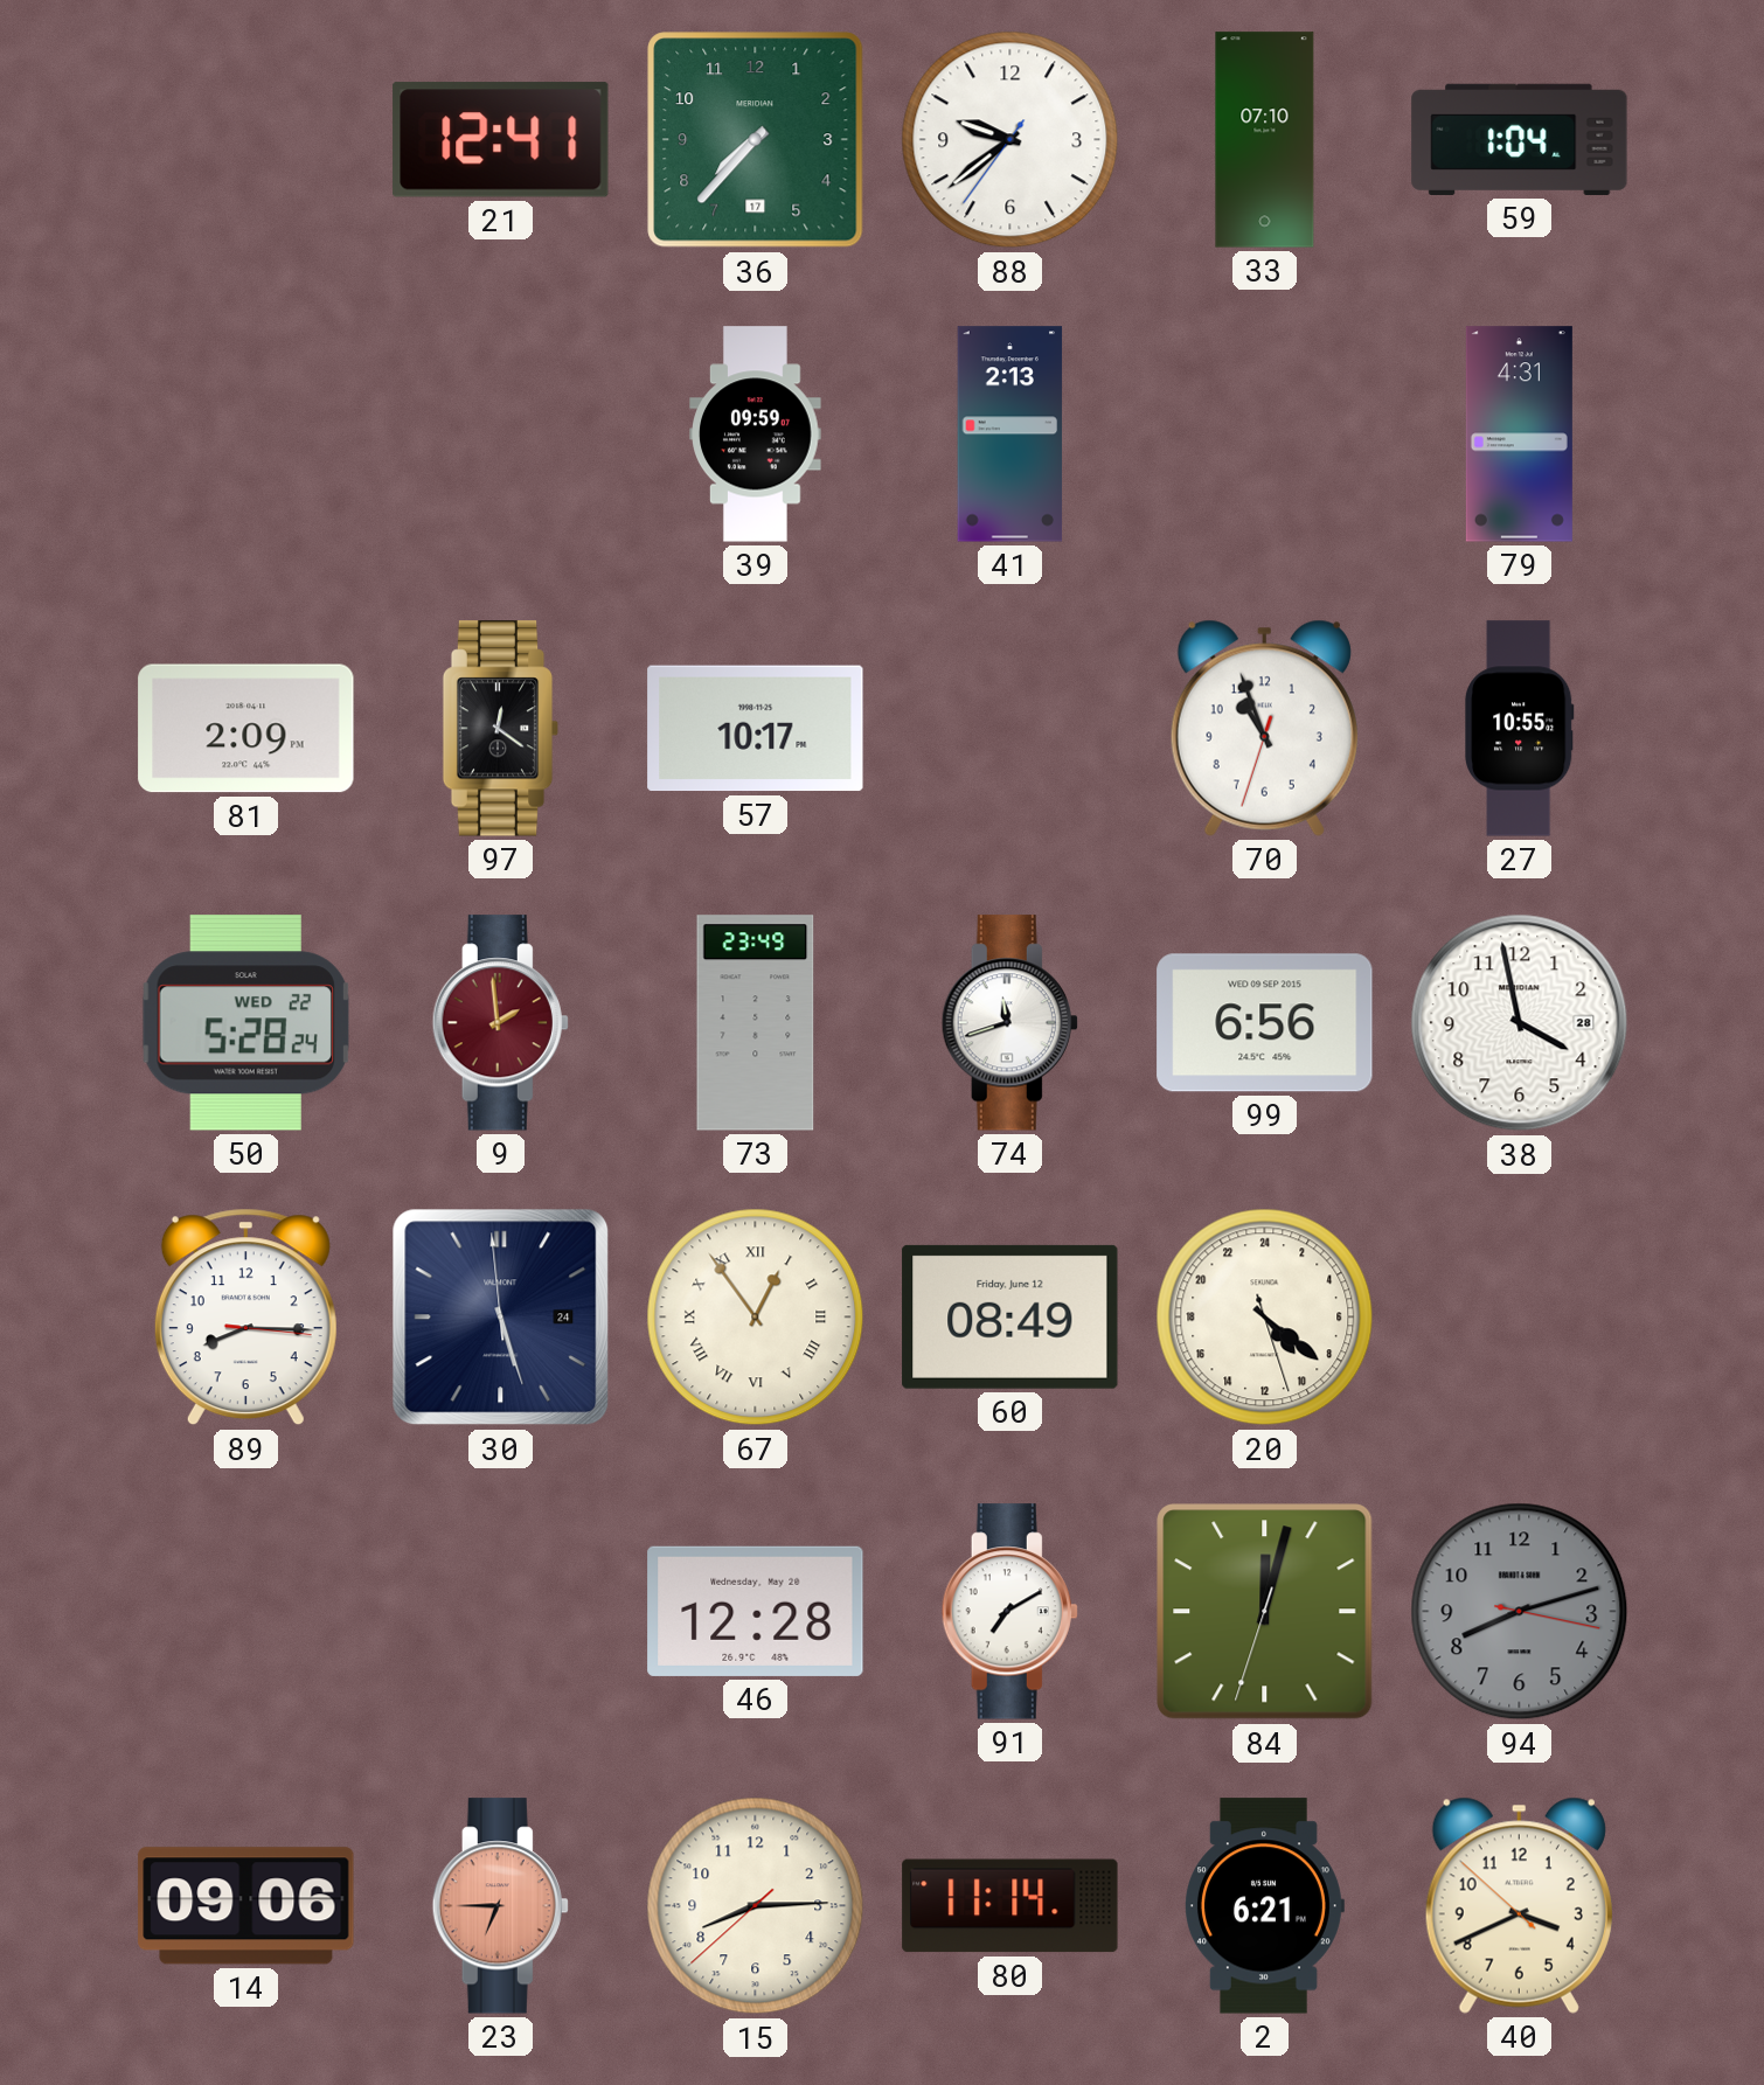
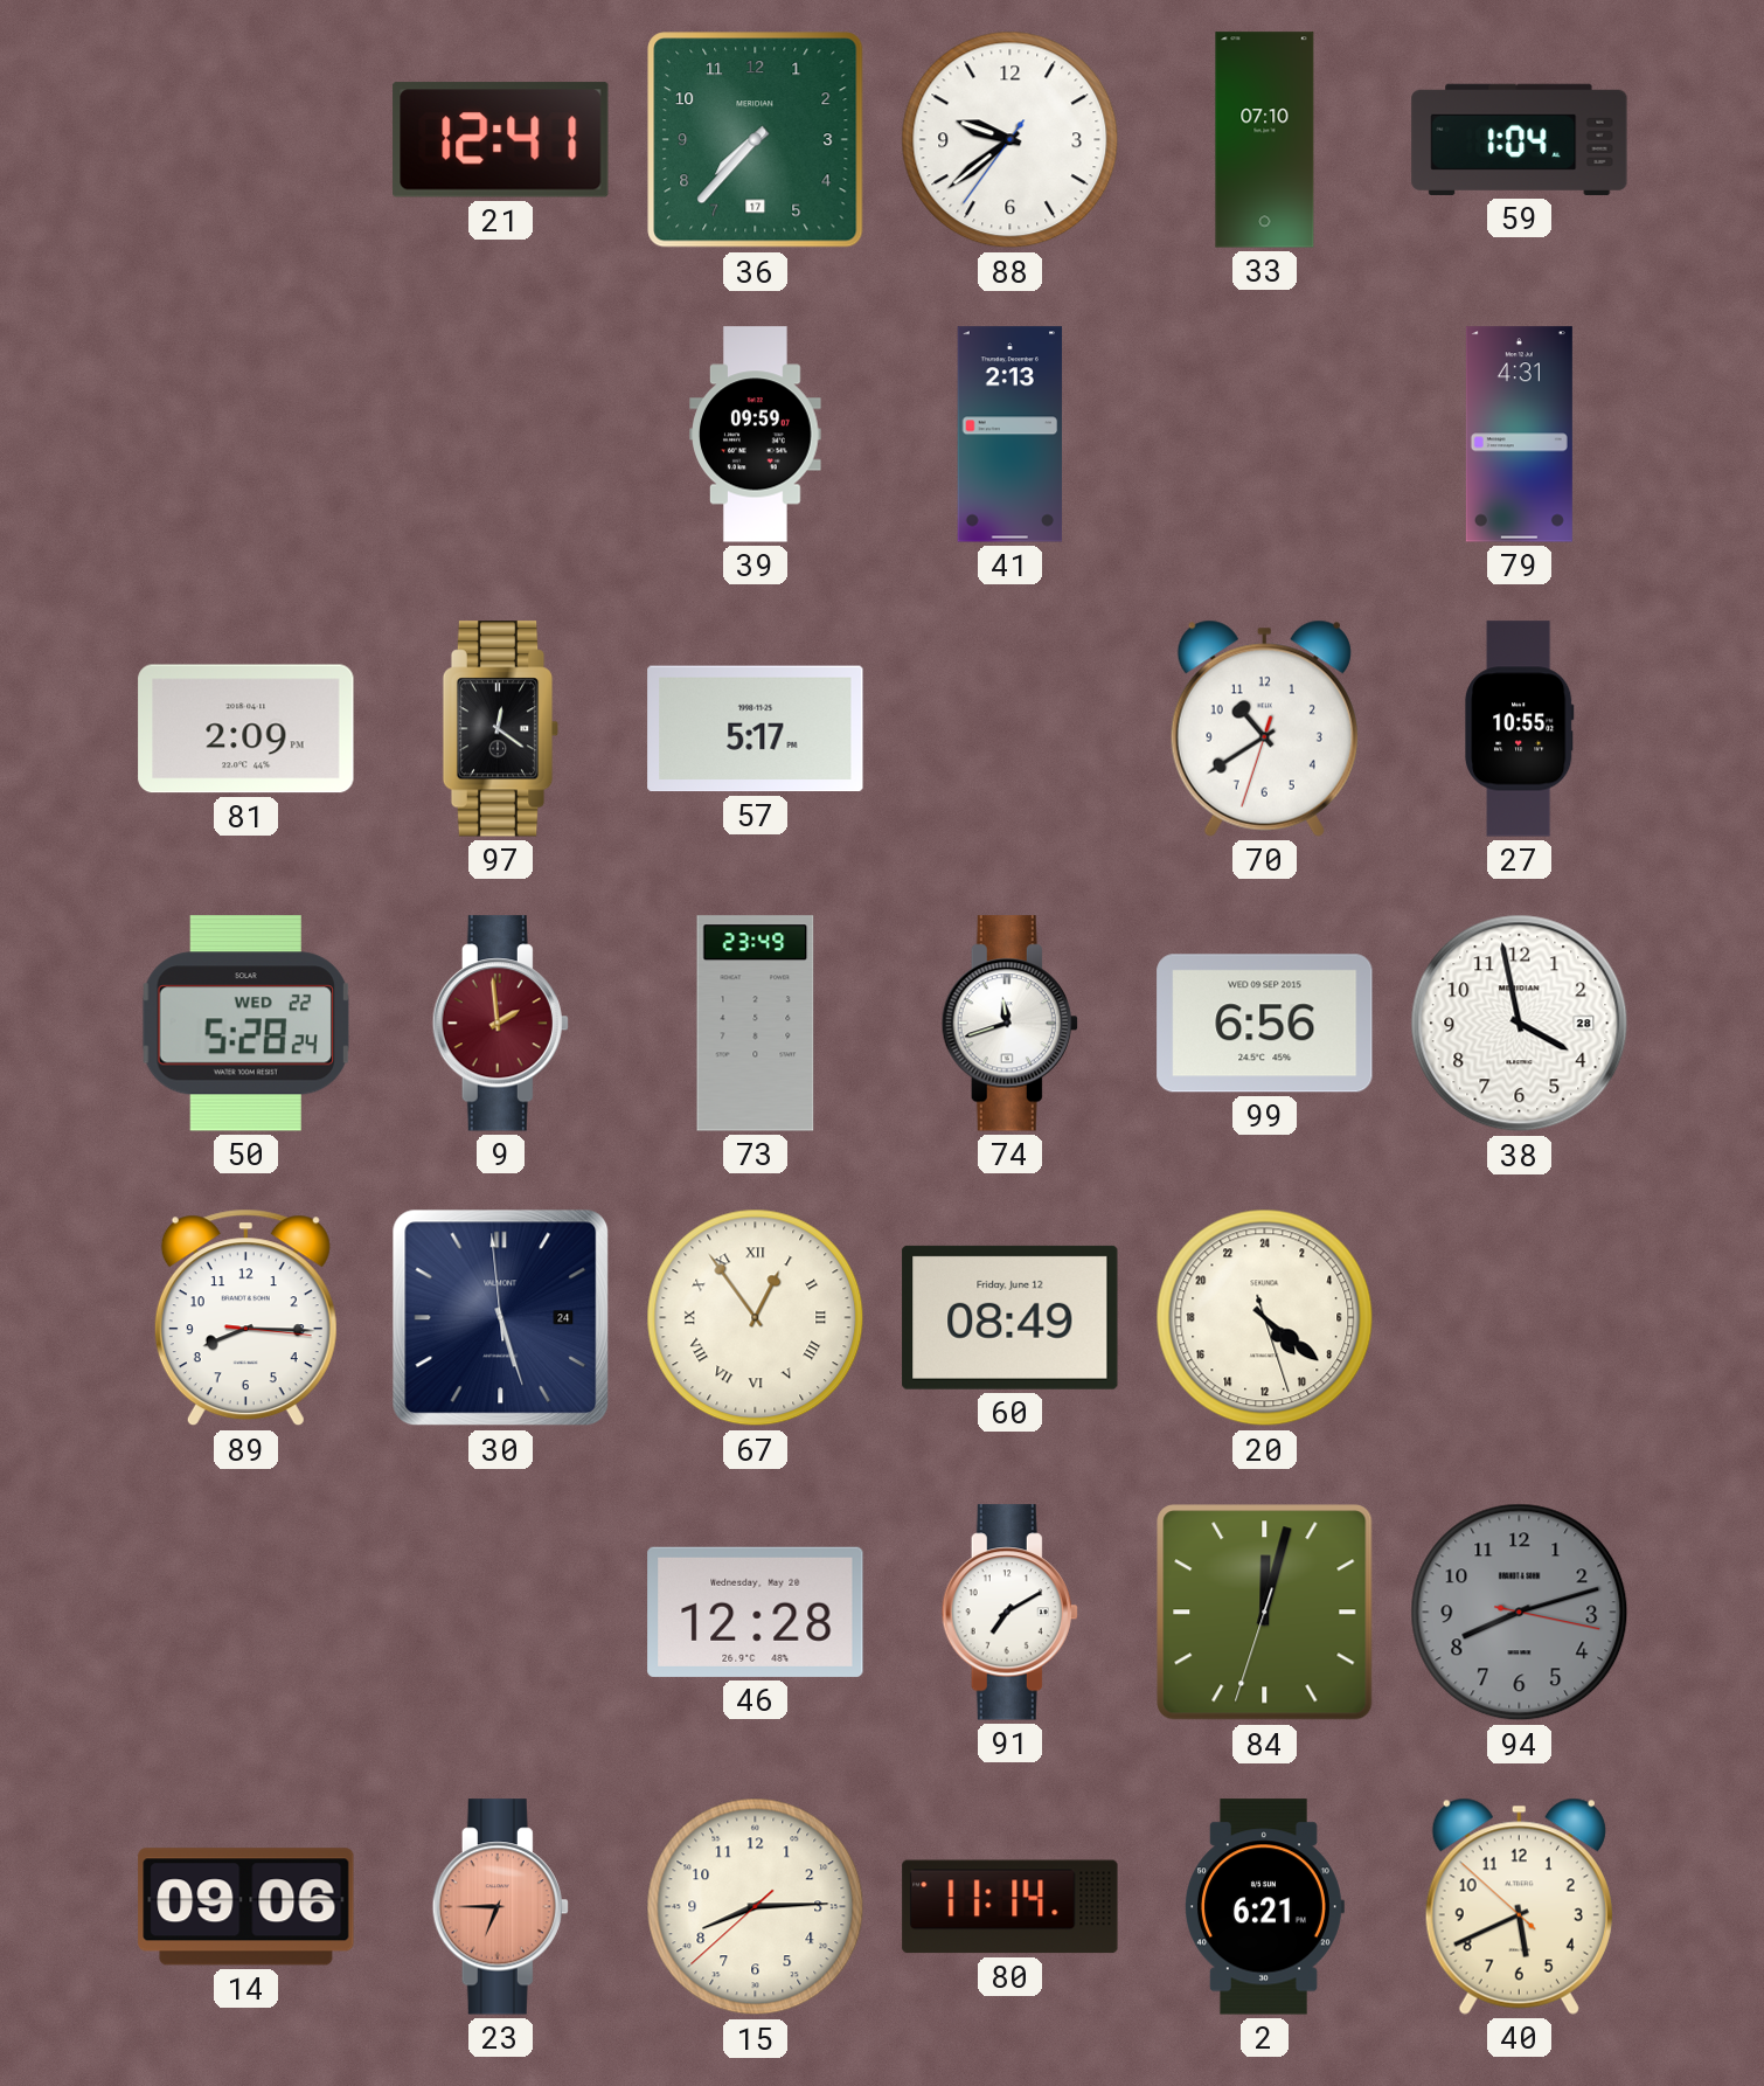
57: 10:17 -> 5:17 (756, 729)
70: 10:56 -> 10:39 (1264, 728)
40: 3:40 -> 5:40 (1519, 1906)
